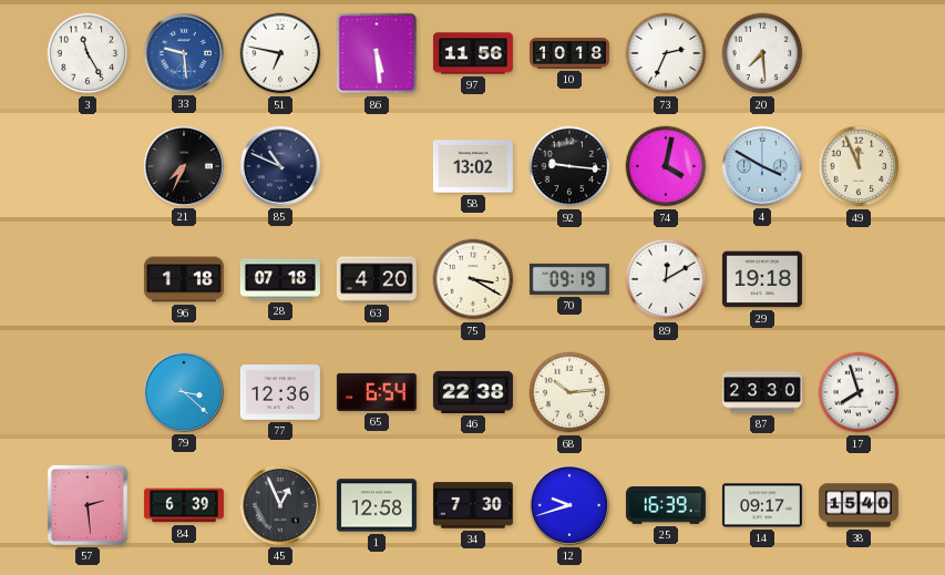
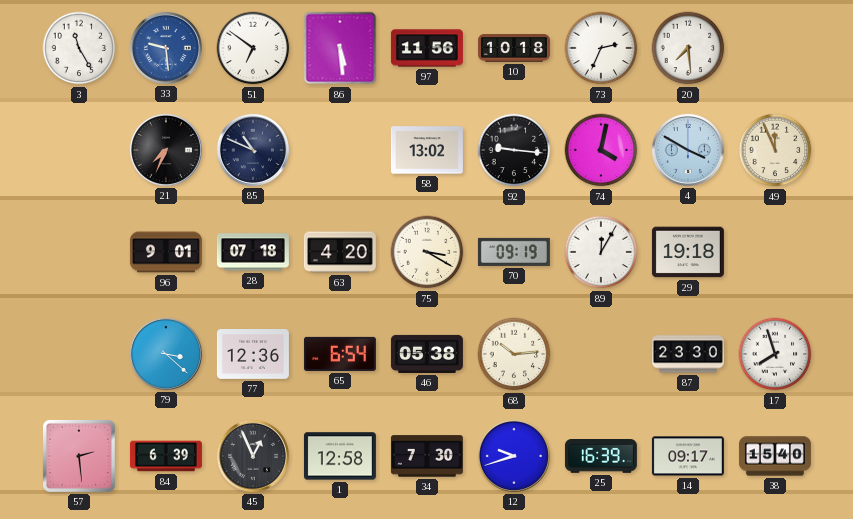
51: 6:47 -> 6:51 (253, 48)
96: 1:18 -> 9:01 (166, 252)
89: 12:10 -> 12:05 (601, 252)
46: 22:38 -> 05:38 (427, 354)
